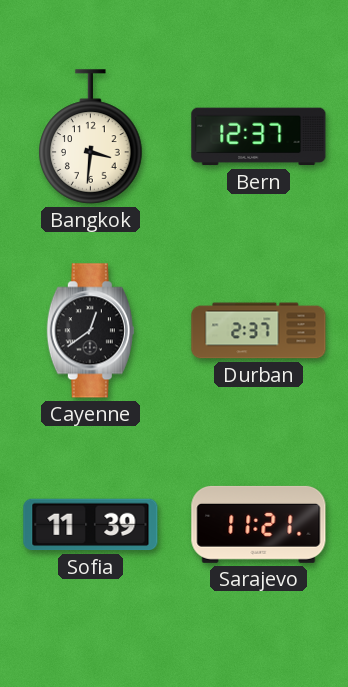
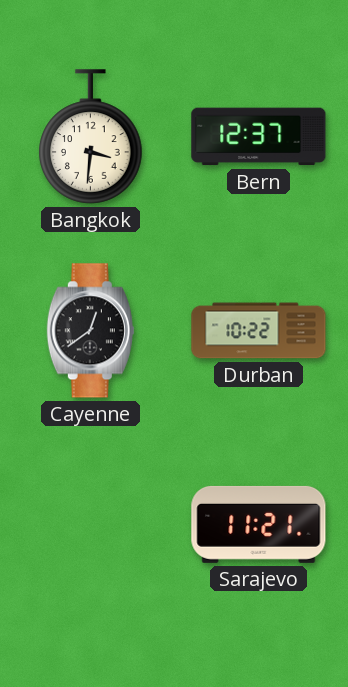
Durban: 2:37 -> 10:22 (259, 331)
Sofia: 11:39 -> none (91, 525)
